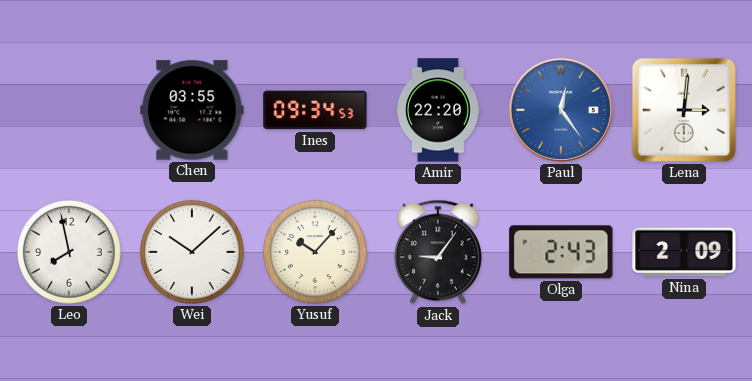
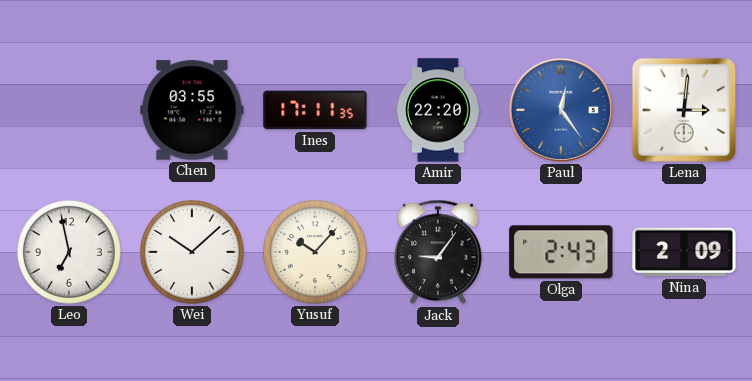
Ines: 09:34 -> 17:11 (315, 110)
Leo: 7:58 -> 6:58 (70, 253)
